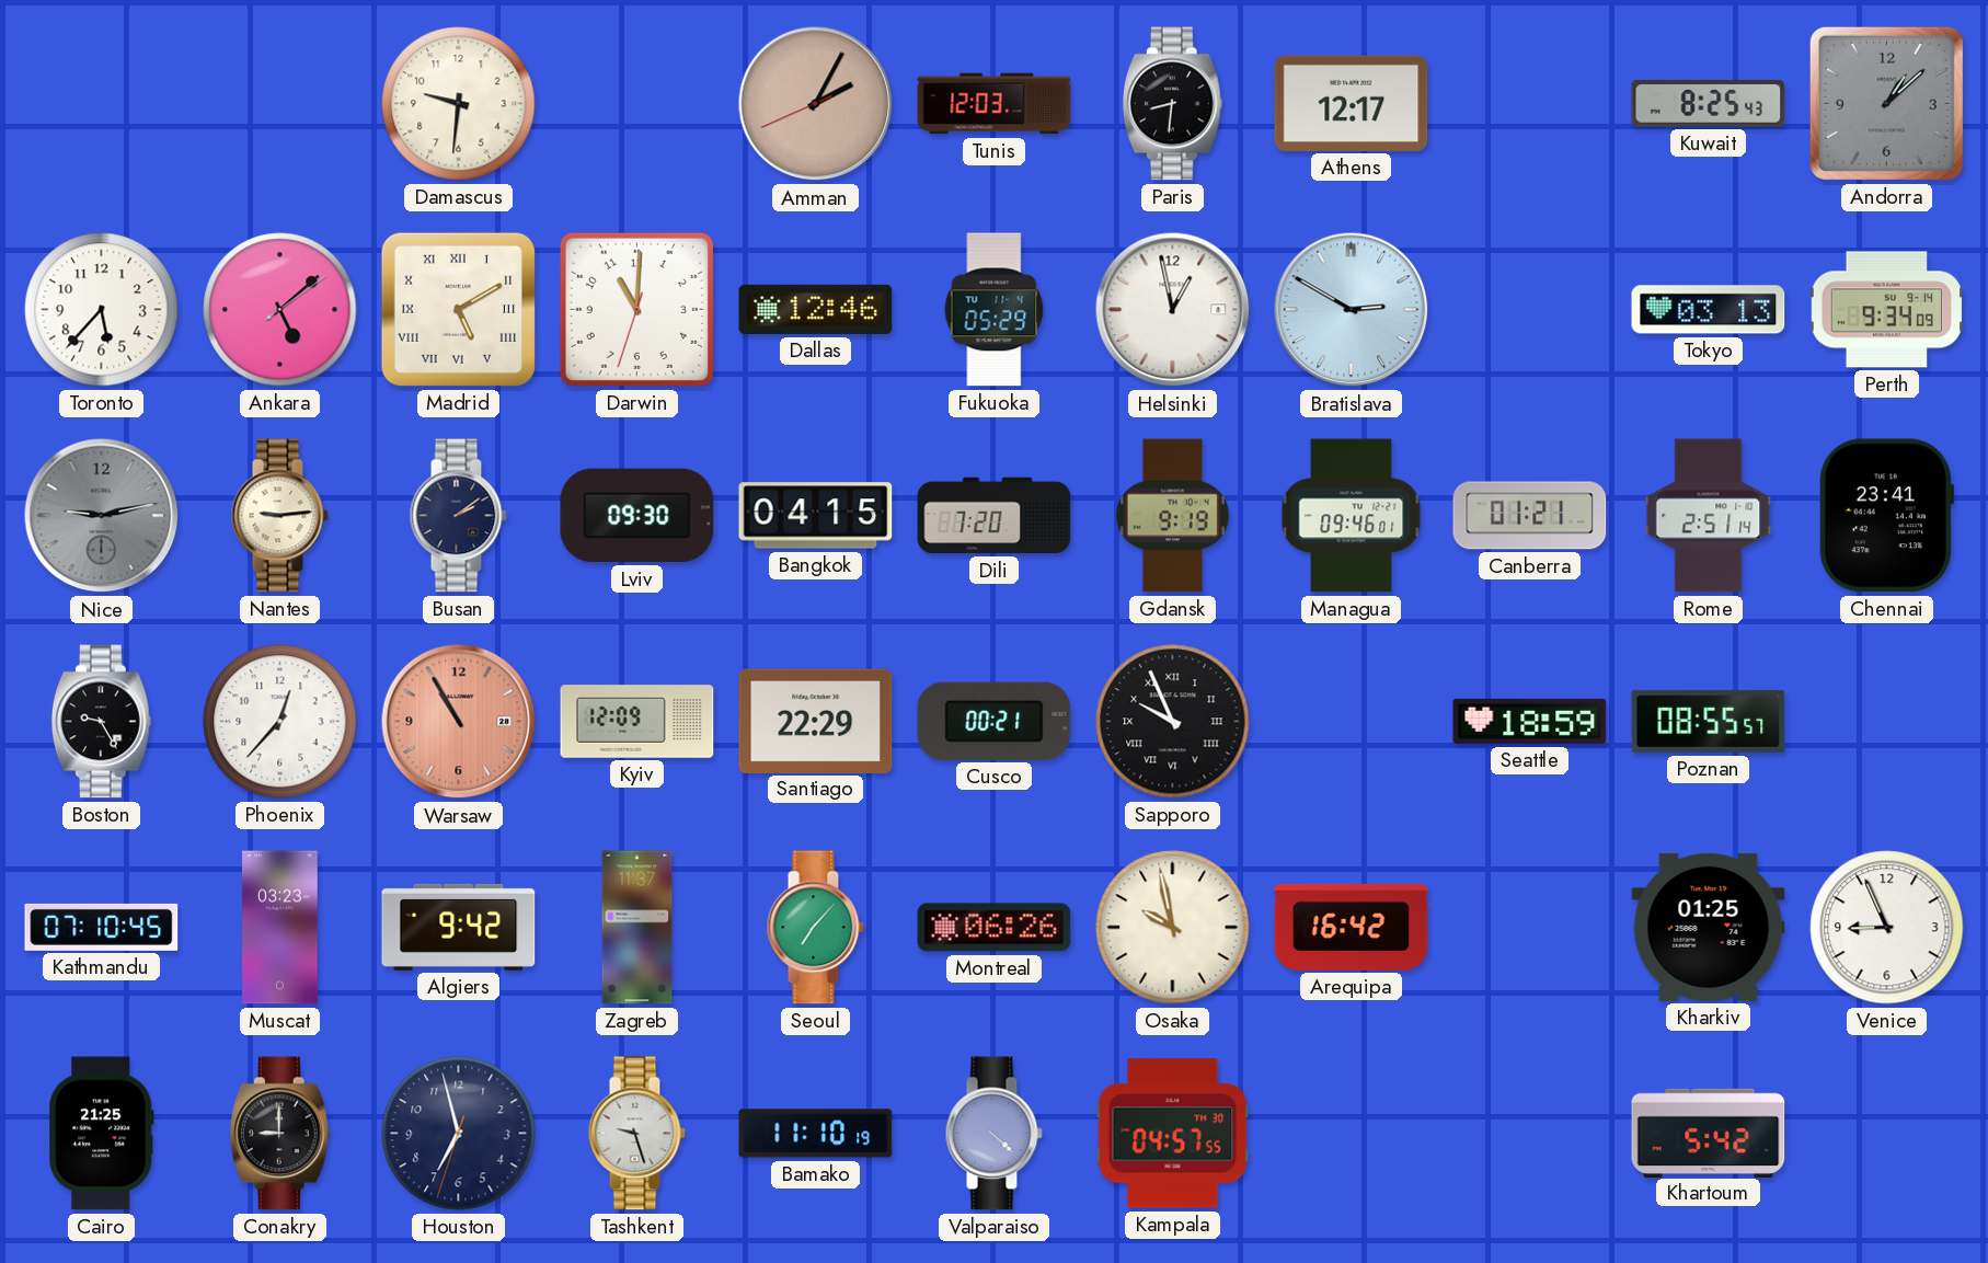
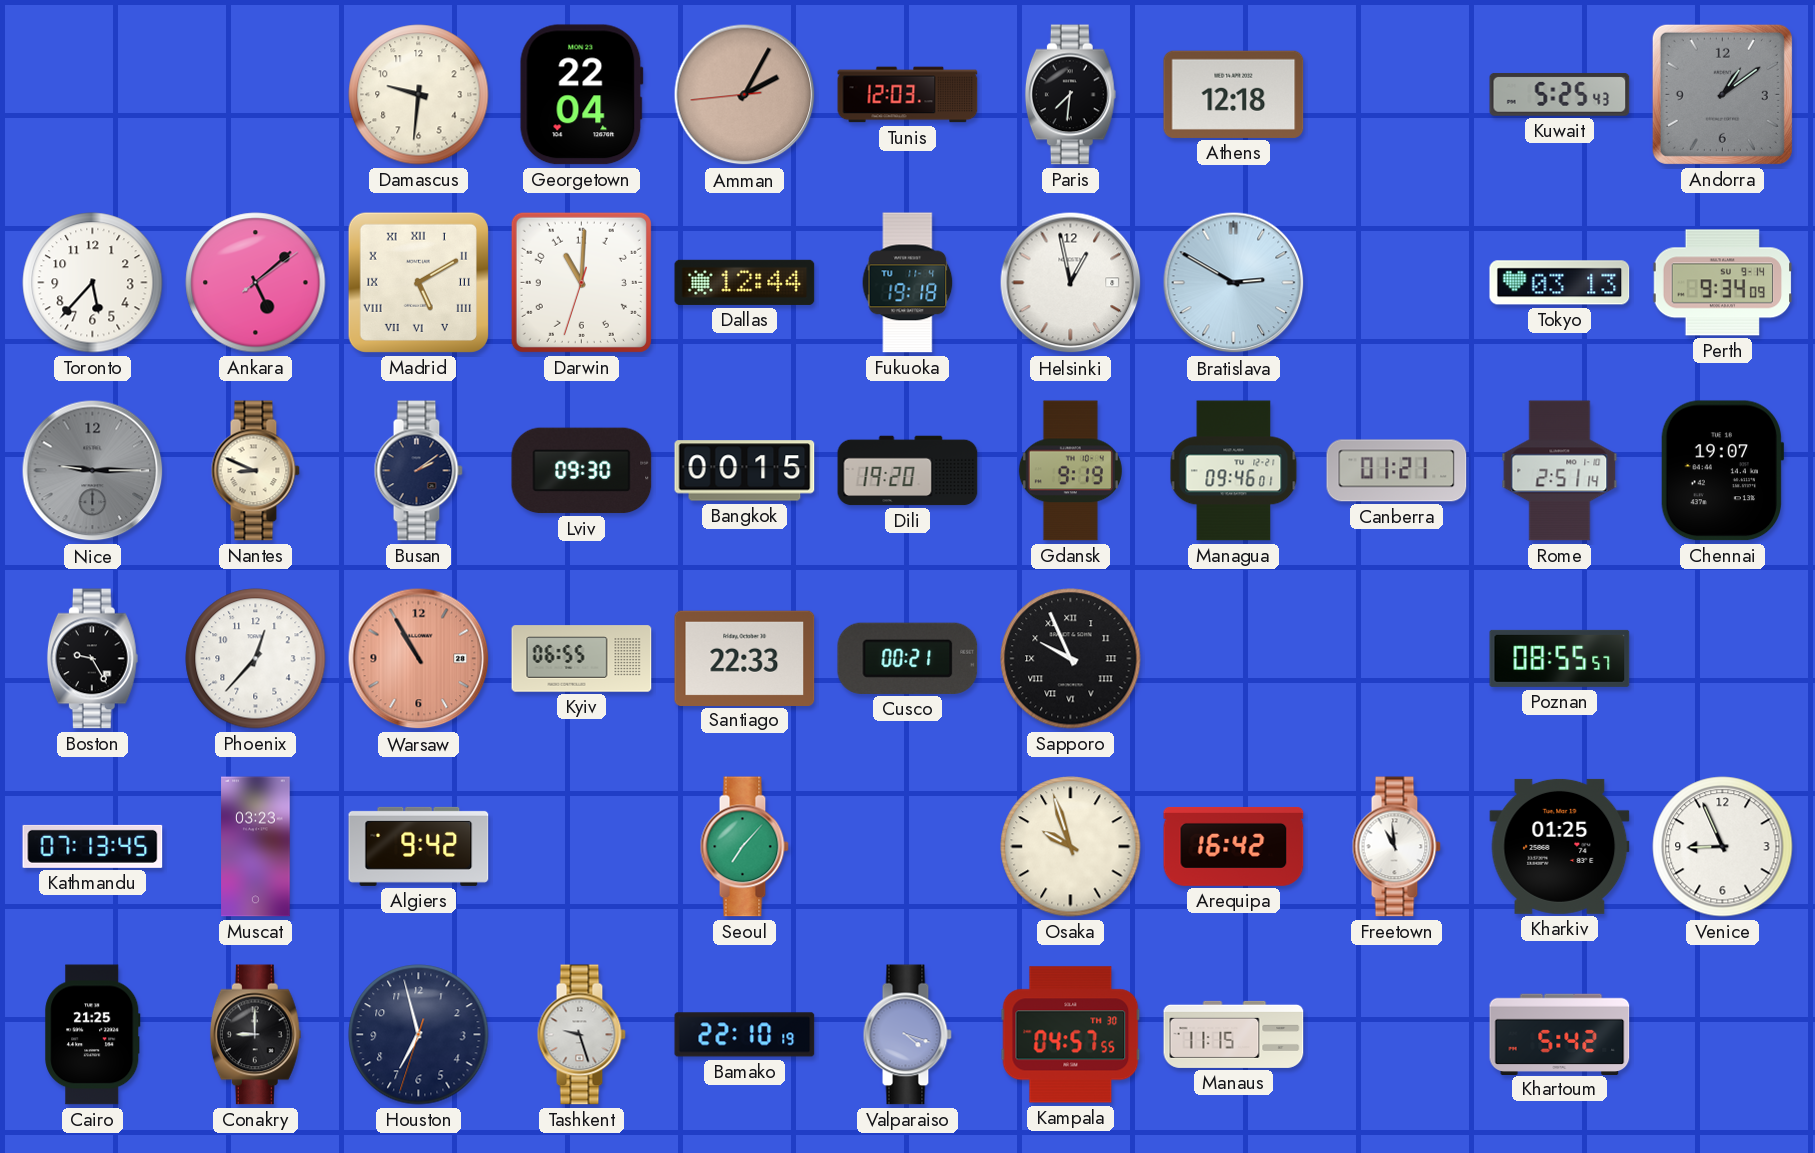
Georgetown: none -> 22:04 (581, 95)
Amman: 2:04:41 -> 2:04:44 (745, 95)
Paris: 8:31 -> 7:31 (1070, 95)
Athens: 12:17 -> 12:18 (1234, 94)
Kuwait: 8:25 -> 5:25 (1560, 94)
Andorra: 1:08 -> 1:09 (1722, 94)
Dallas: 12:46 -> 12:44 (745, 282)
Fukuoka: 05:29 -> 19:18 (908, 283)
Nice: 9:13 -> 9:15 (93, 471)
Nantes: 9:14 -> 8:49 (255, 471)
Bangkok: 04:15 -> 00:15 (745, 471)
Dili: 7:20 -> 19:20 (908, 471)
Chennai: 23:41 -> 19:07 (1722, 471)
Kyiv: 12:09 -> 06:55 (582, 659)
Santiago: 22:29 -> 22:33 (745, 658)
Seattle: 18:59 -> none (1530, 721)
Kathmandu: 07:10 -> 07:13 (93, 846)
Zagreb: 11:37 -> none (637, 928)
Montreal: 06:26 -> none (995, 928)
Osaka: 9:58 -> 9:57 (1071, 847)
Freetown: none -> 10:59 (1396, 847)
Bamako: 11:10 -> 22:10 (745, 1035)
Valparaiso: 4:22 -> 4:18 (907, 1035)
Manaus: none -> 11:15 (1234, 1034)
